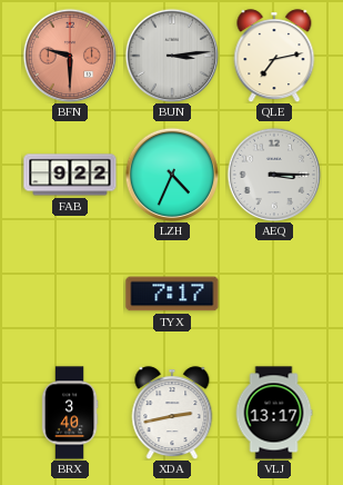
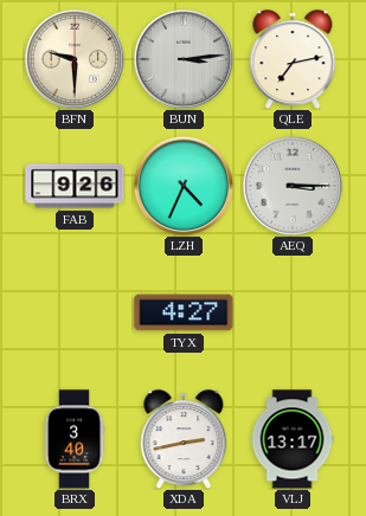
BFN dial: salmon -> cream (75, 59)
FAB: 9:22 -> 9:26 (75, 186)
TYX: 7:17 -> 4:27 (184, 312)
